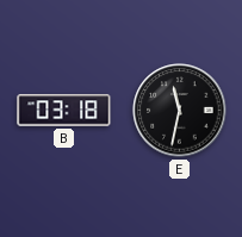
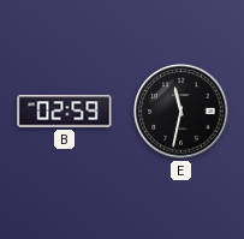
B: 03:18 -> 02:59 (65, 112)
